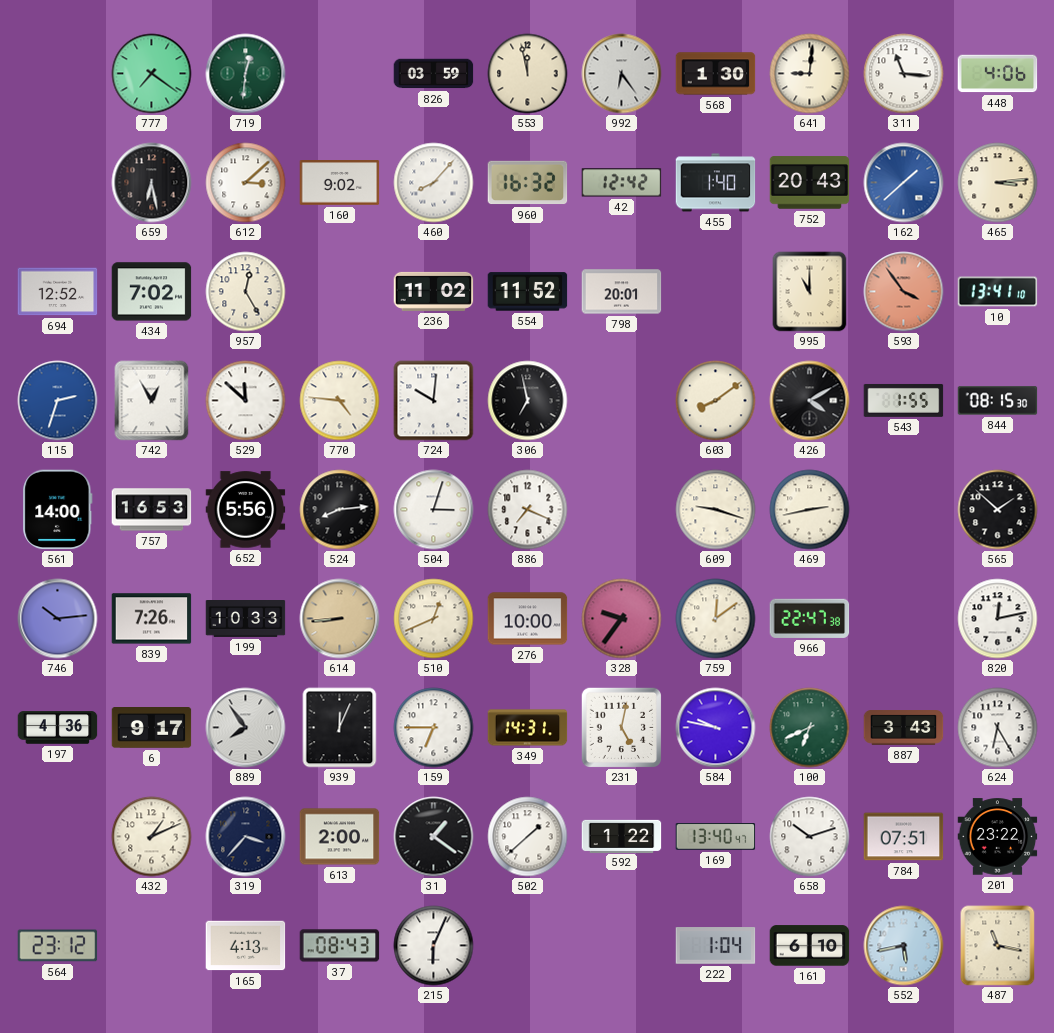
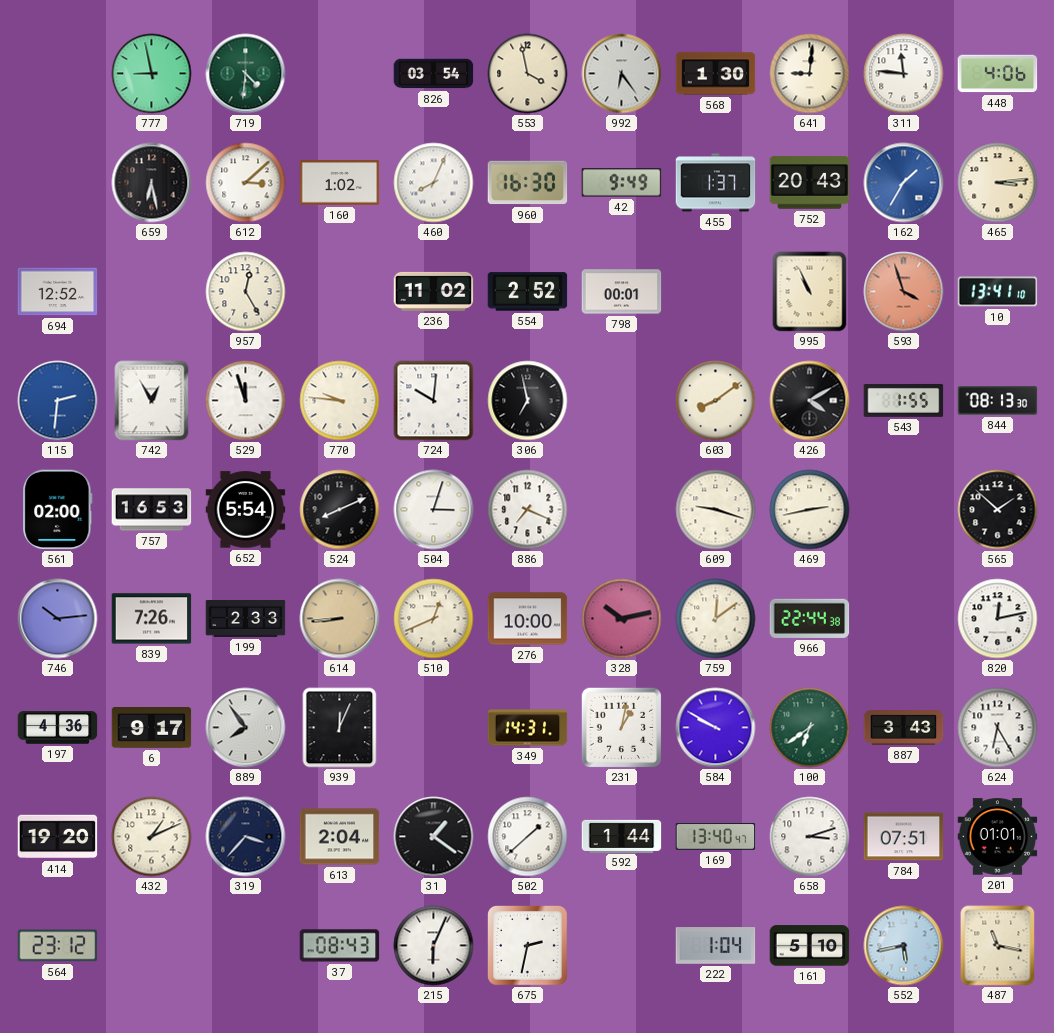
777: 7:21 -> 8:58 (152, 74)
719: 12:31 -> 4:31 (246, 74)
826: 03:59 -> 03:54 (434, 74)
553: 11:58 -> 3:58 (528, 74)
311: 11:16 -> 11:46 (904, 74)
160: 9:02 -> 1:02 (340, 183)
460: 8:07 -> 8:04 (434, 183)
960: 16:32 -> 16:30 (528, 183)
42: 12:42 -> 9:49 (622, 183)
455: 1:40 -> 1:37 (716, 183)
162: 1:38 -> 1:35 (904, 183)
434: 7:02 -> none (152, 292)
554: 11:52 -> 2:52 (528, 292)
798: 20:01 -> 00:01 (622, 292)
995: 11:00 -> 10:56 (810, 292)
593: 3:54 -> 3:57 (904, 292)
115: 2:33 -> 2:31 (58, 401)
529: 11:52 -> 11:57 (246, 401)
770: 4:46 -> 9:46 (340, 401)
844: 08:15 -> 08:13 (998, 401)
561: 14:00 -> 02:00 (58, 510)
652: 5:56 -> 5:54 (246, 510)
524: 8:14 -> 8:11 (340, 510)
199: 10:33 -> 2:33 (246, 619)
328: 9:36 -> 10:13 (622, 619)
966: 22:47 -> 22:44 (810, 618)
159: 6:45 -> none (434, 728)
231: 5:02 -> 1:02 (621, 727)
584: 9:47 -> 9:50 (716, 728)
100: 6:41 -> 6:39 (810, 728)
414: none -> 19:20 (58, 837)
613: 2:00 -> 2:04 (340, 837)
592: 1:22 -> 1:44 (622, 836)
658: 10:12 -> 3:12 (810, 837)
201: 23:22 -> 01:01 (998, 837)
165: 4:13 -> none (246, 946)
675: none -> 2:32 (528, 946)
161: 6:10 -> 5:10 (810, 946)
